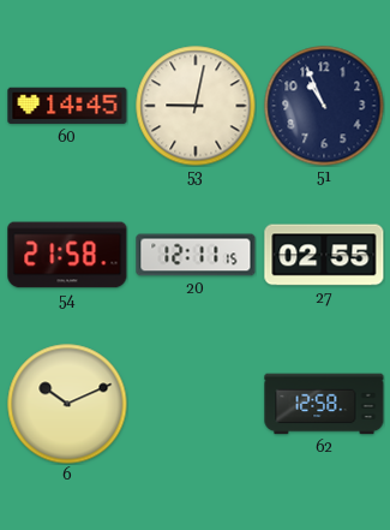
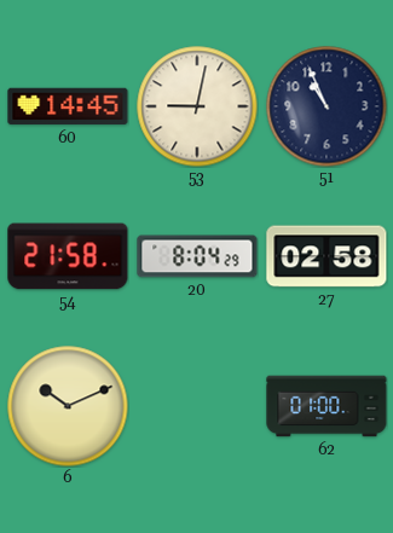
20: 12:11 -> 8:04 (197, 256)
27: 02:55 -> 02:58 (326, 256)
62: 12:58 -> 01:00 (326, 406)
